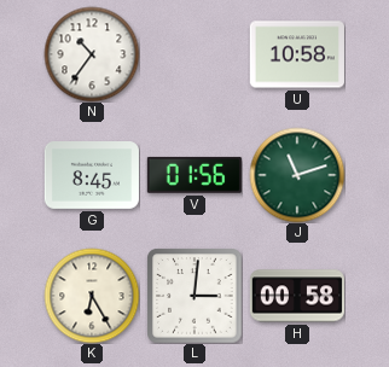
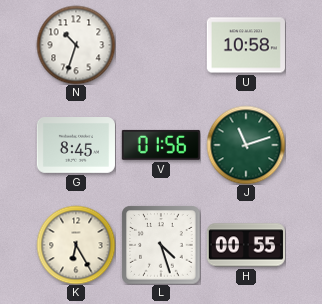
N: 10:36 -> 10:33 (76, 45)
L: 3:01 -> 4:27 (161, 245)
H: 00:58 -> 00:55 (246, 245)
